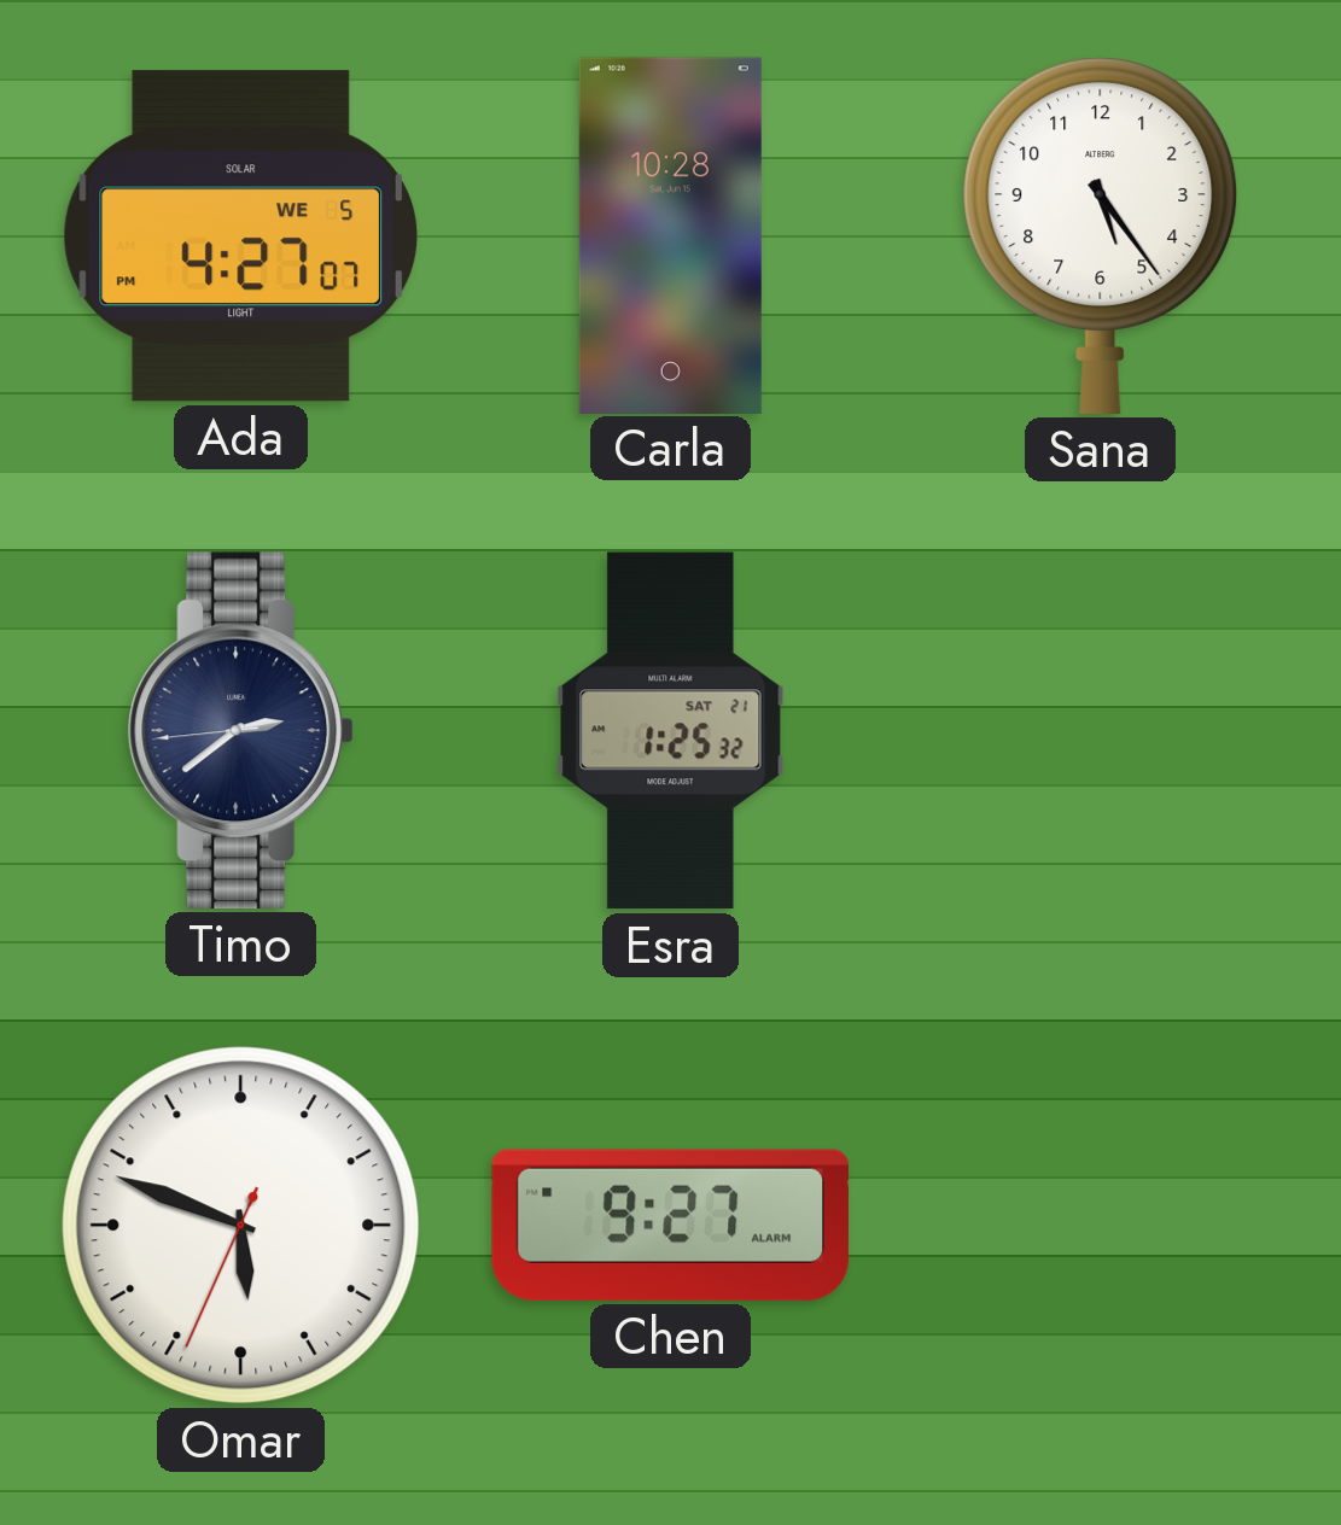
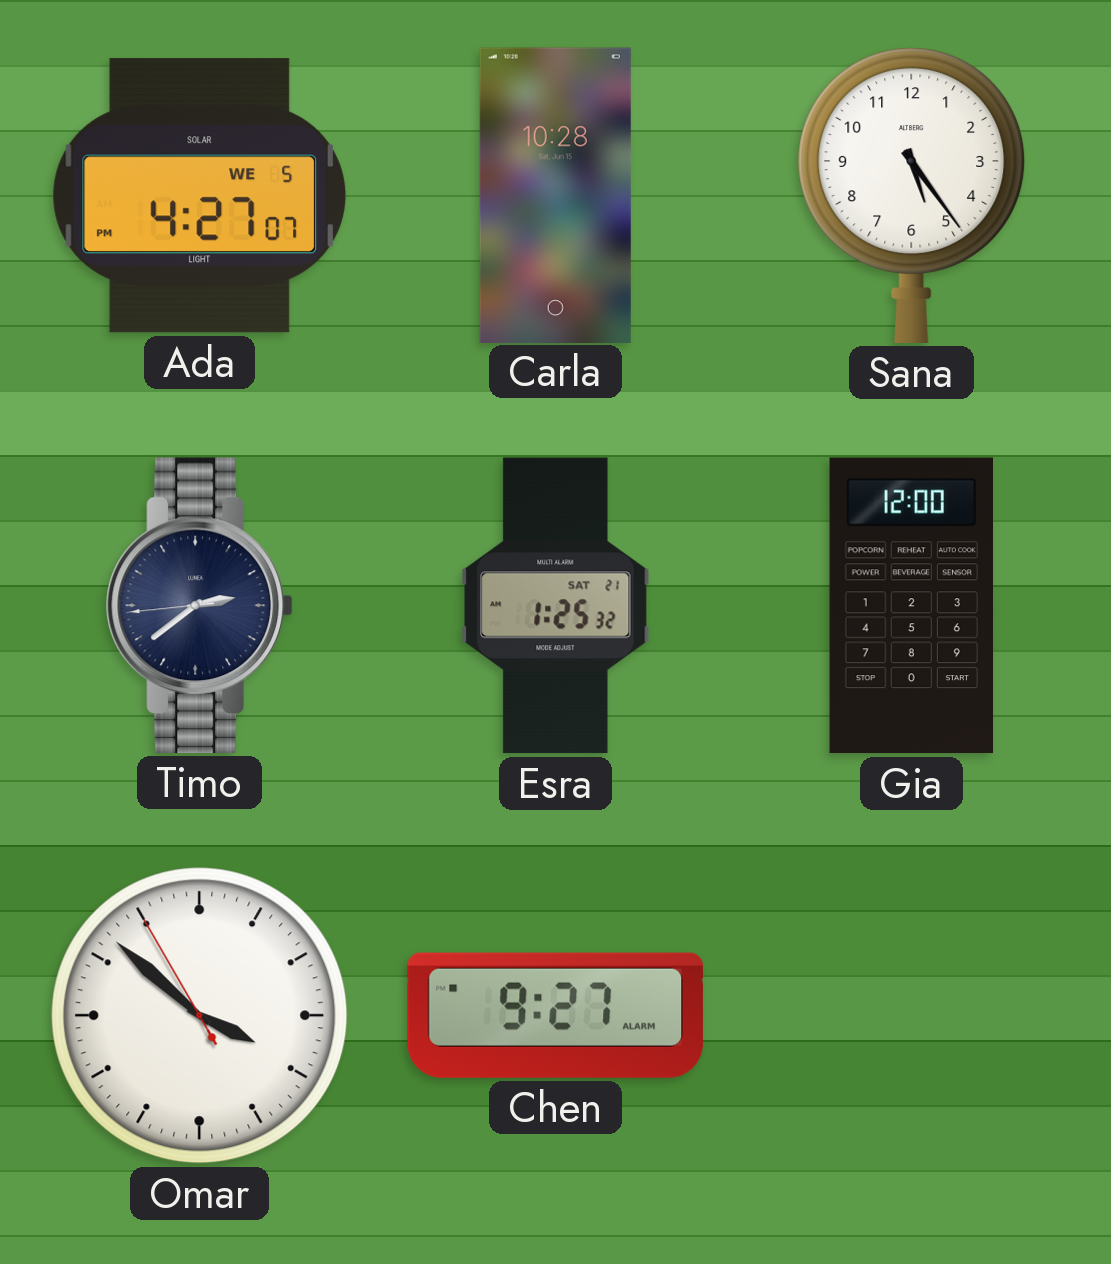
Gia: none -> 12:00 (911, 606)
Omar: 5:48 -> 3:51 (200, 1016)
